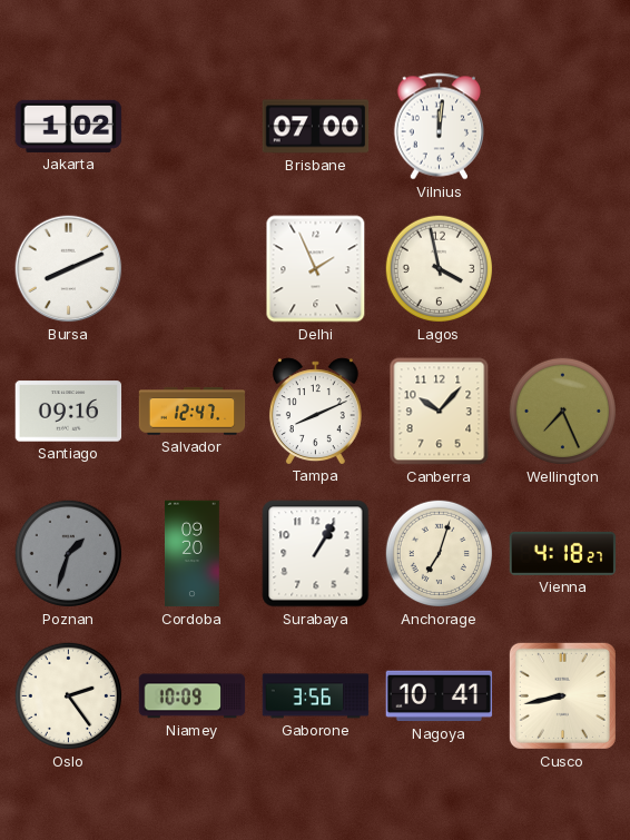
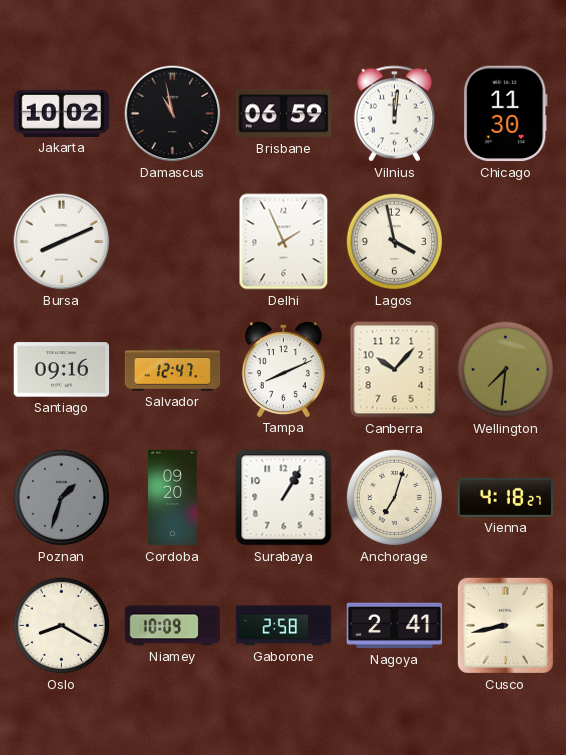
Jakarta: 1:02 -> 10:02 (62, 113)
Damascus: none -> 10:58 (173, 114)
Brisbane: 07:00 -> 06:59 (284, 114)
Chicago: none -> 11:30 (506, 114)
Wellington: 7:26 -> 7:31 (506, 370)
Oslo: 2:24 -> 8:20 (62, 626)
Gaborone: 3:56 -> 2:58 (284, 626)
Nagoya: 10:41 -> 2:41 (395, 626)
